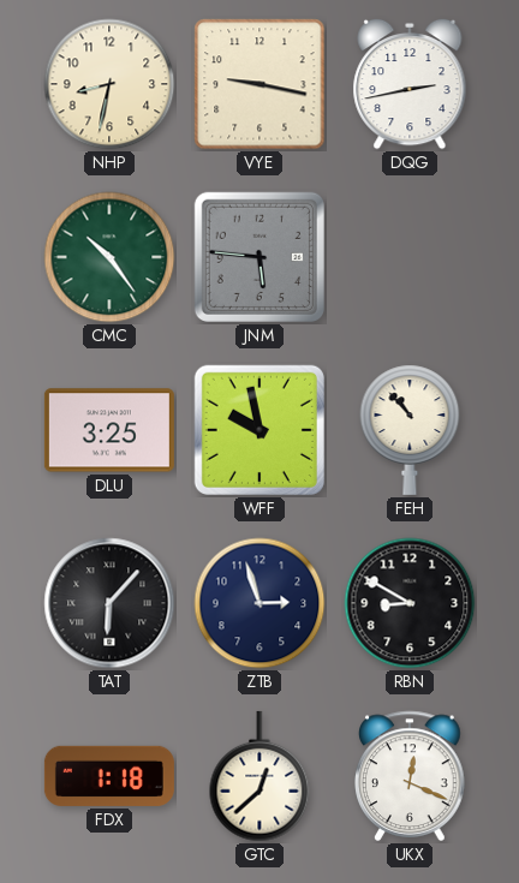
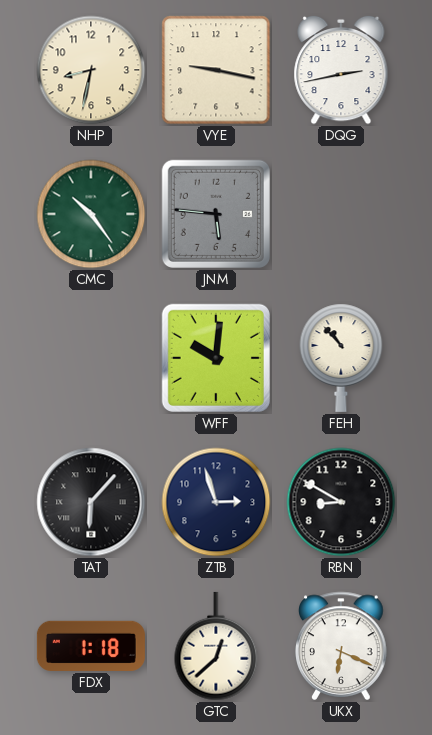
DLU: 3:25 -> none (109, 430)
WFF: 9:58 -> 10:01 (216, 358)
UKX: 12:19 -> 6:19 (341, 646)
